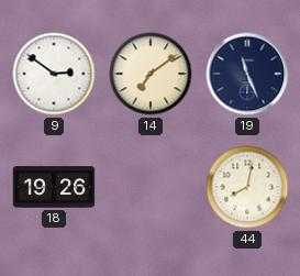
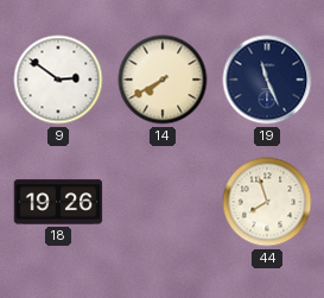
14: 7:09 -> 7:40 (163, 80)
44: 8:02 -> 7:57 (267, 202)
